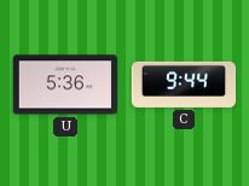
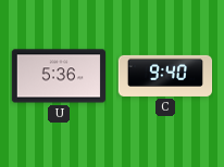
C: 9:44 -> 9:40 (165, 76)
